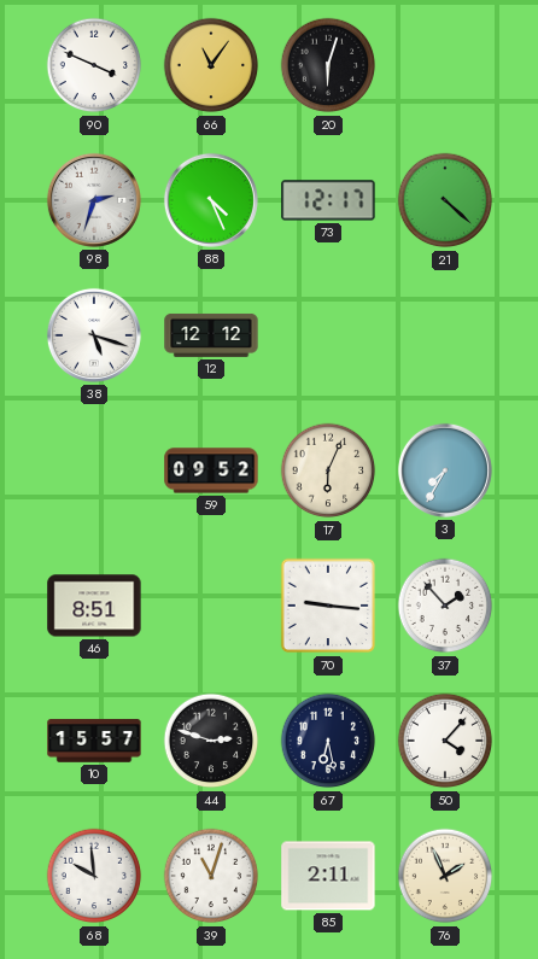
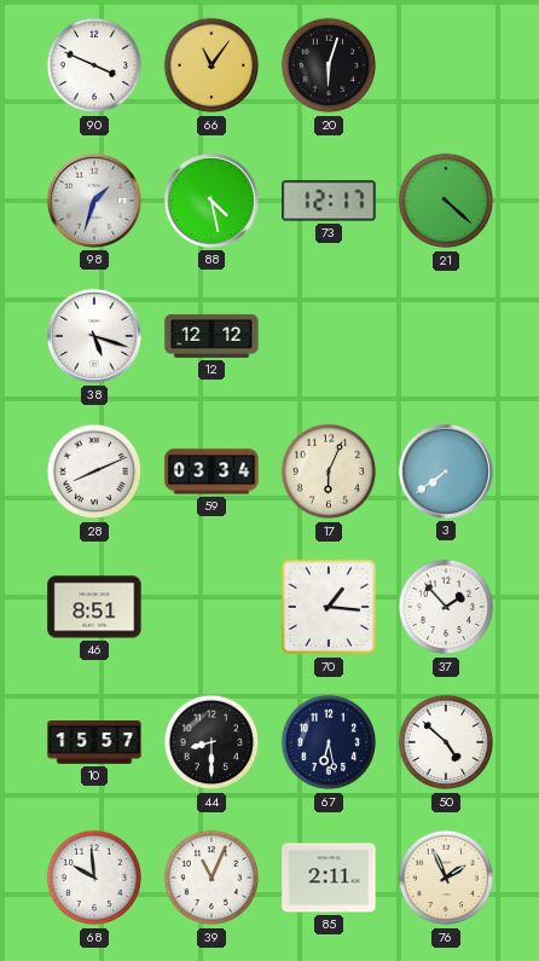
98: 2:33 -> 1:33 (94, 201)
88: 4:26 -> 4:28 (211, 201)
28: none -> 8:11 (94, 471)
59: 09:52 -> 03:34 (211, 471)
3: 7:35 -> 7:39 (446, 471)
70: 9:16 -> 1:16 (329, 607)
44: 2:48 -> 8:30 (211, 742)
50: 4:07 -> 4:52 (446, 742)
39: 11:03 -> 11:04 (211, 878)
